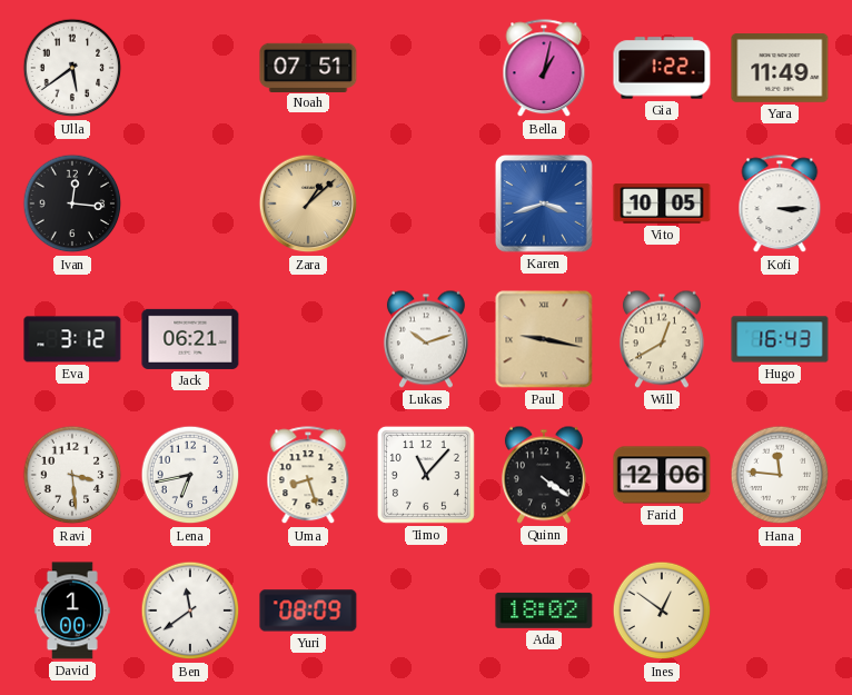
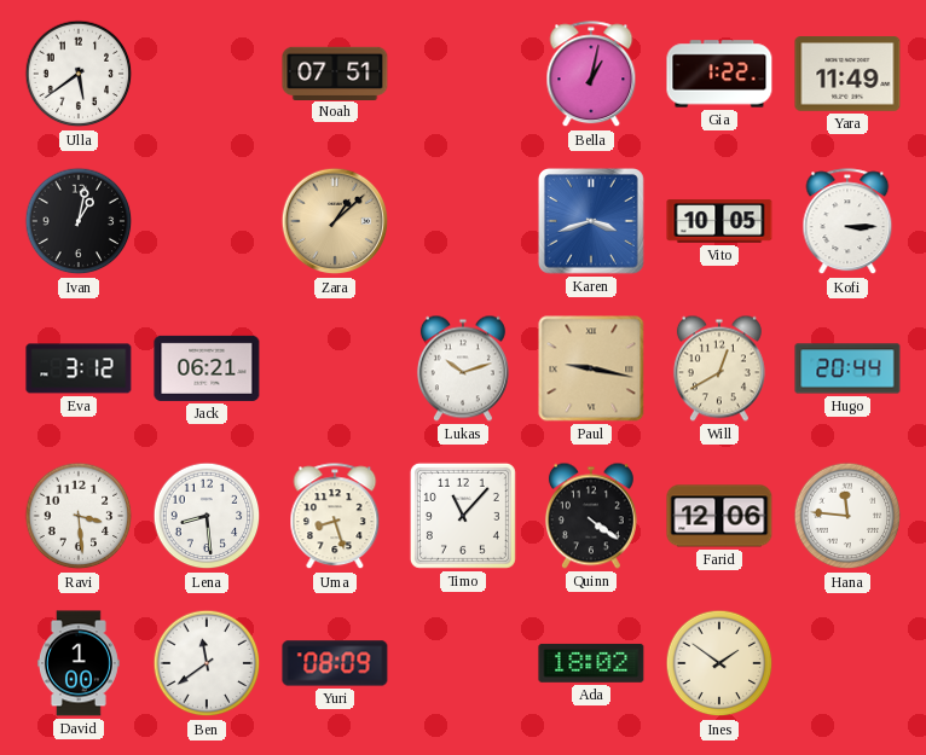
Ivan: 12:16 -> 1:02 (79, 221)
Hugo: 16:43 -> 20:44 (847, 368)
Lena: 6:43 -> 8:29 (207, 516)
Ines: 12:51 -> 1:51 (719, 663)
